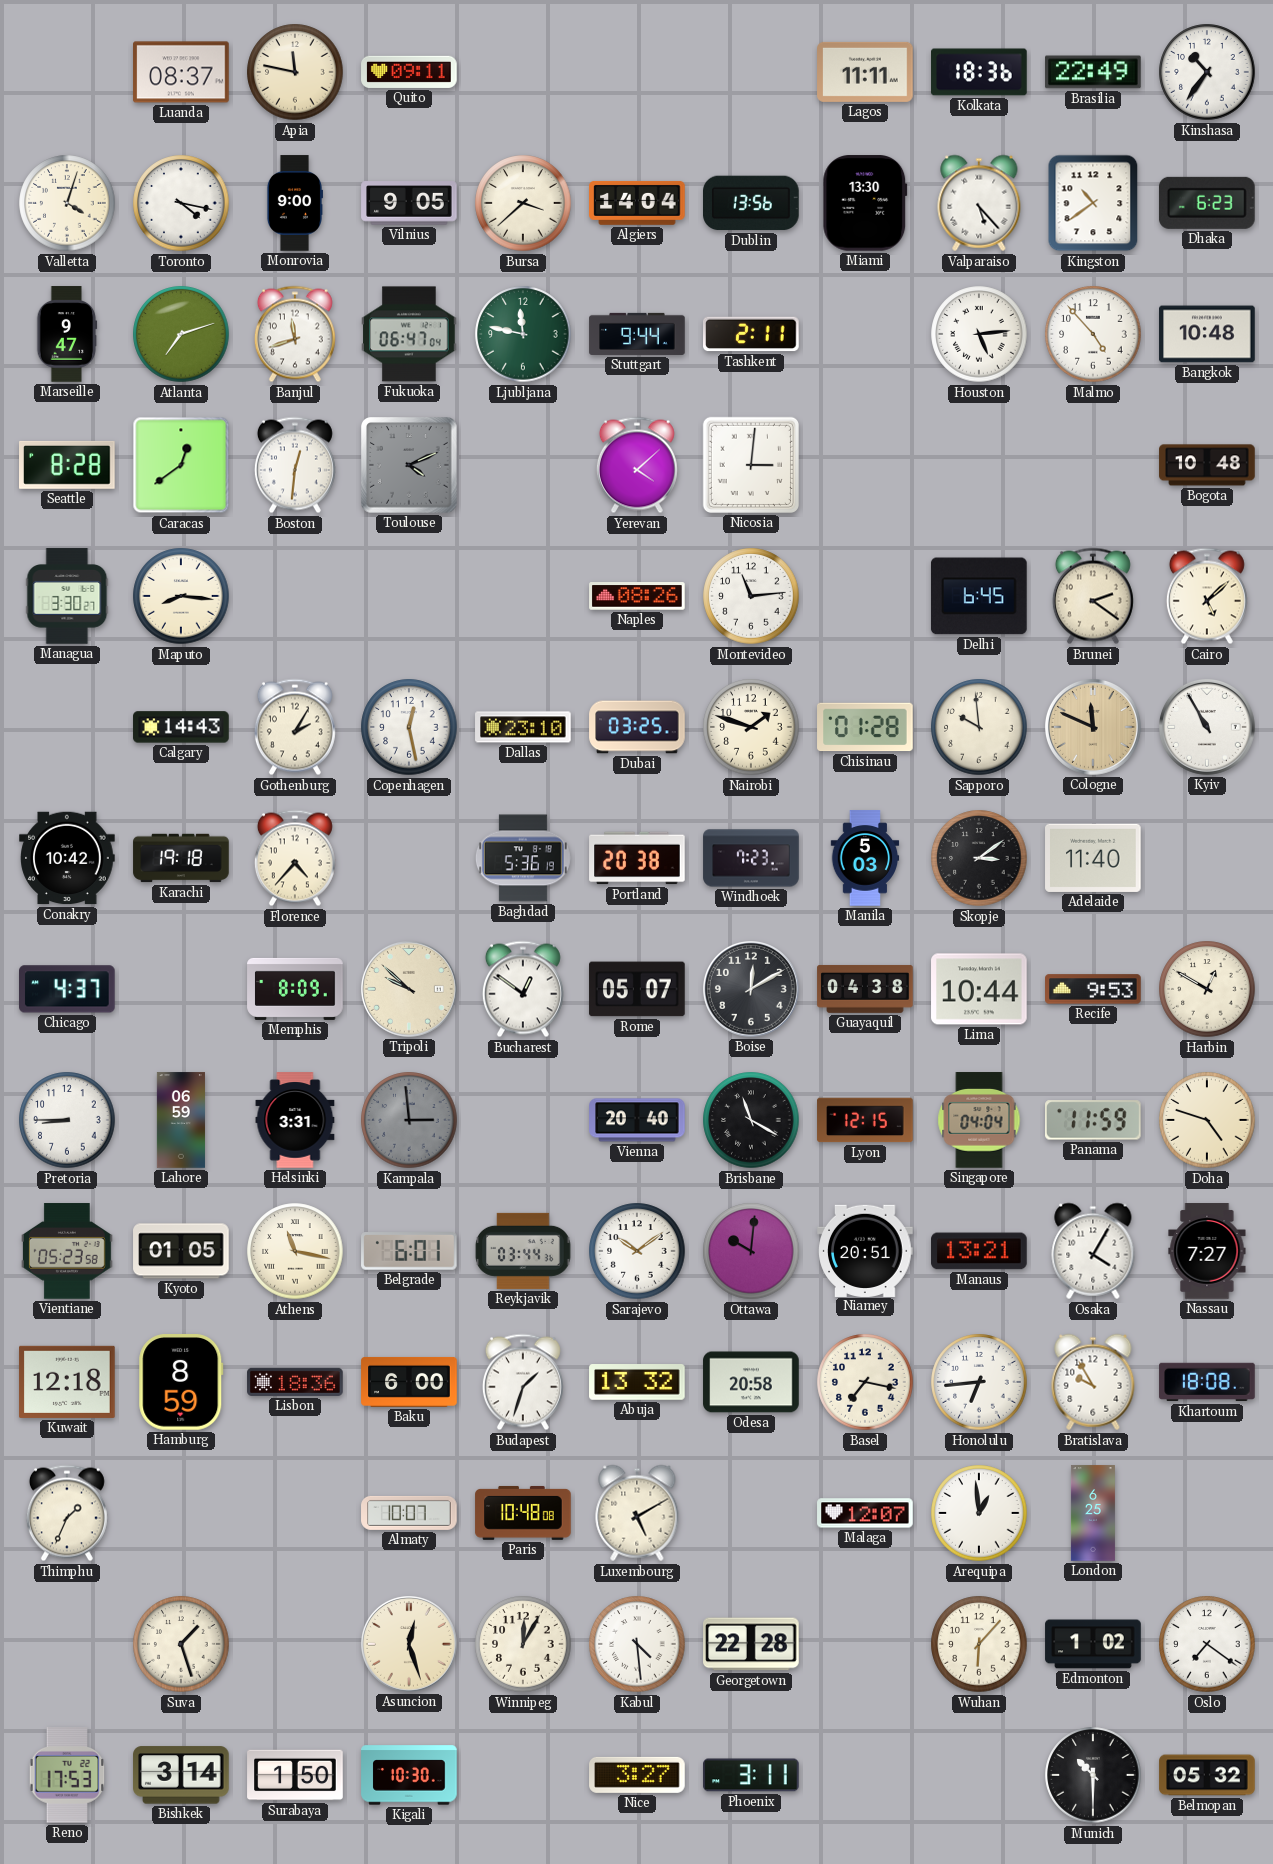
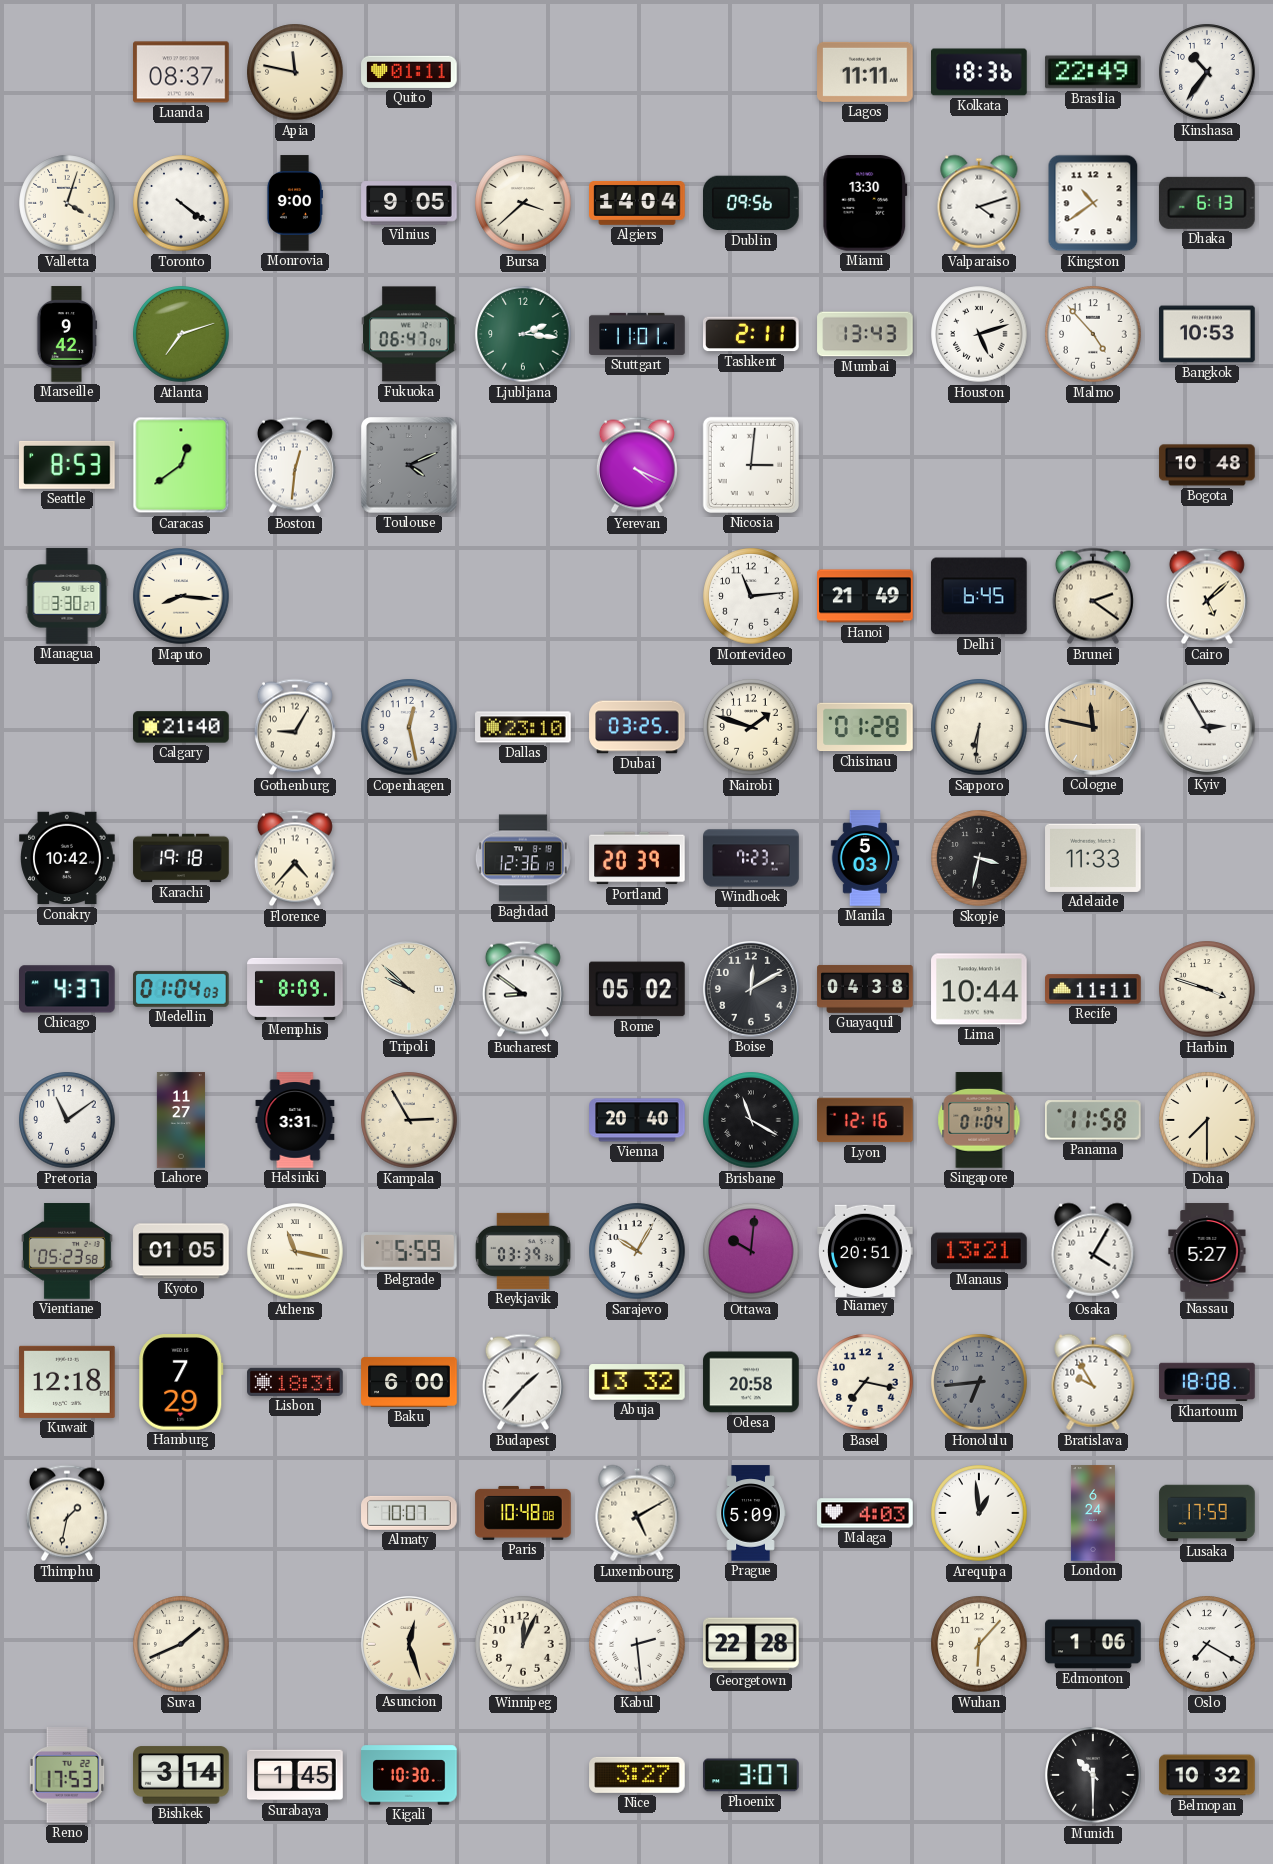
Quito: 09:11 -> 01:11 (409, 72)
Toronto: 4:17 -> 4:21 (181, 203)
Dublin: 13:56 -> 09:56 (751, 203)
Valparaiso: 5:23 -> 4:12 (979, 203)
Dhaka: 6:23 -> 6:13 (1207, 203)
Marseille: 9:47 -> 9:42 (67, 334)
Banjul: 11:42 -> none (295, 334)
Ljubljana: 11:47 -> 2:16 (523, 334)
Stuttgart: 9:44 -> 11:01 (637, 334)
Mumbai: none -> 13:43 (865, 334)
Houston: 5:14 -> 5:12 (979, 334)
Bangkok: 10:48 -> 10:53 (1207, 334)
Seattle: 8:28 -> 8:53 (68, 465)
Yerevan: 4:08 -> 4:19 (637, 465)
Naples: 08:26 -> none (637, 596)
Hanoi: none -> 21:49 (865, 596)
Calgary: 14:43 -> 21:40 (181, 727)
Gothenburg: 2:05 -> 9:05 (295, 727)
Sapporo: 9:59 -> 6:31 (979, 727)
Cologne: 11:49 -> 11:47 (1094, 728)
Kyiv: 10:55 -> 2:55 (1208, 728)
Baghdad: 5:36 -> 12:36 (523, 858)
Portland: 20:38 -> 20:39 (637, 858)
Skopje: 3:09 -> 3:32 (979, 858)
Adelaide: 11:40 -> 11:33 (1093, 858)
Medellin: none -> 01:04 (182, 989)
Bucharest: 12:51 -> 8:51 (523, 989)
Rome: 05:07 -> 05:02 (637, 989)
Recife: 9:53 -> 11:11 (1093, 989)
Harbin: 12:50 -> 3:48 (1207, 989)
Pretoria: 8:45 -> 11:09 (67, 1120)
Lahore: 06:59 -> 11:27 (181, 1120)
Kampala: 2:59 -> 2:55 (409, 1120)
Kampala dial: grey -> cream (409, 1120)
Lyon: 12:15 -> 12:16 (865, 1120)
Singapore: 04:04 -> 01:04 (979, 1120)
Panama: 11:59 -> 11:58 (1094, 1120)
Doha: 4:48 -> 7:30 (1207, 1120)
Belgrade: 6:01 -> 5:59 (409, 1252)
Reykjavik: 03:44 -> 03:39 (523, 1251)
Sarajevo: 10:09 -> 10:05 (637, 1251)
Nassau: 7:27 -> 5:27 (1207, 1251)
Hamburg: 8:59 -> 7:29 (181, 1382)
Lisbon: 18:36 -> 18:31 (295, 1382)
Budapest: 1:33 -> 1:37 (523, 1382)
Honolulu dial: white -> grey (979, 1382)
Thimphu: 1:34 -> 1:32 (67, 1513)
Prague: none -> 5:09 (751, 1513)
Malaga: 12:07 -> 4:03 (865, 1513)
London: 6:25 -> 6:24 (1093, 1513)
Lusaka: none -> 17:59 (1207, 1513)
Suva: 1:27 -> 1:41 (181, 1644)
Winnipeg: 12:05 -> 12:04 (523, 1644)
Kabul: 4:29 -> 2:29 (637, 1644)
Edmonton: 1:02 -> 1:06 (1093, 1644)
Oslo: 7:21 -> 7:20 (1207, 1644)
Surabaya: 1:50 -> 1:45 (295, 1775)
Phoenix: 3:11 -> 3:07 (751, 1775)
Belmopan: 05:32 -> 10:32 (1207, 1775)
